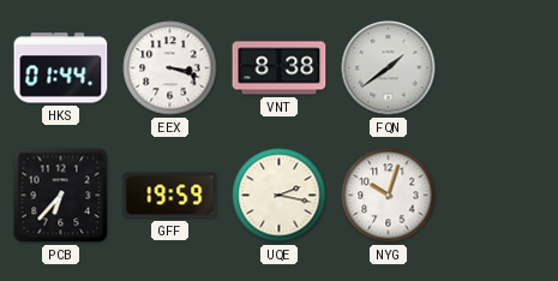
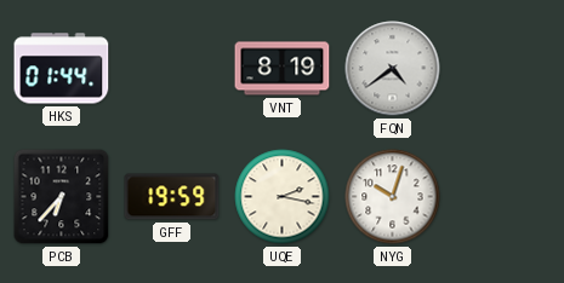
EEX: 3:18 -> none (170, 68)
VNT: 8:38 -> 8:19 (283, 69)
FQN: 1:39 -> 4:39 (393, 69)
